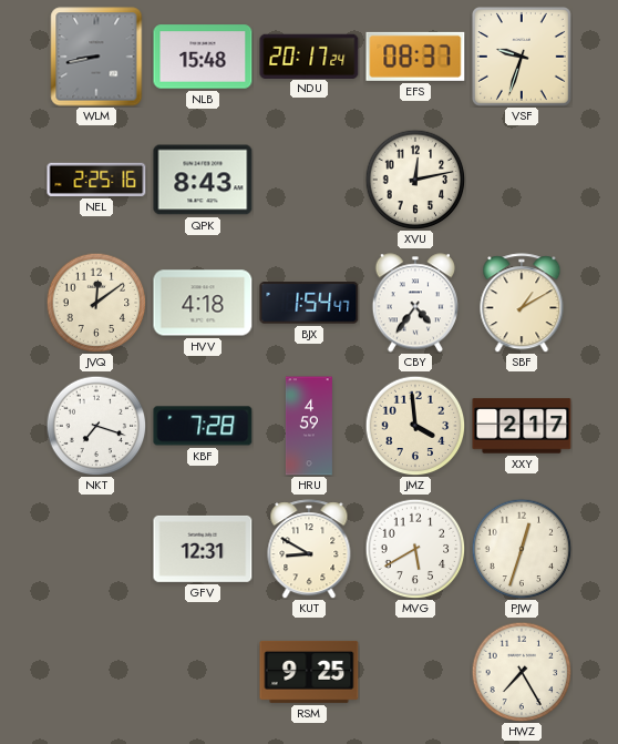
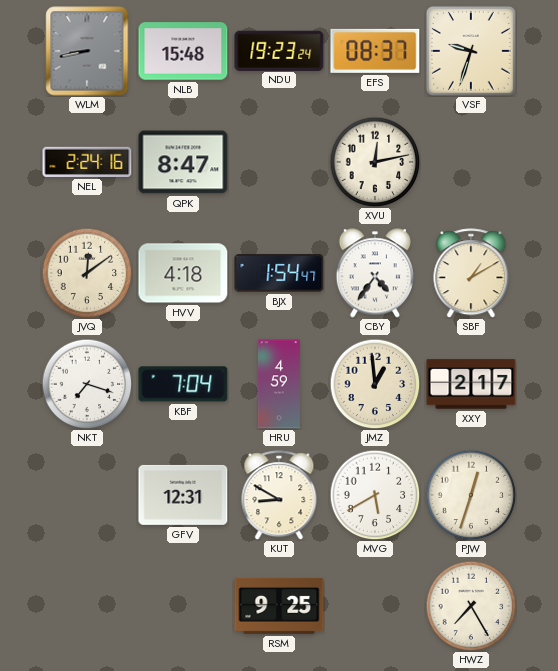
NDU: 20:17 -> 19:23 (279, 50)
NEL: 2:25 -> 2:24 (87, 162)
QPK: 8:43 -> 8:47 (183, 162)
KBF: 7:28 -> 7:04 (183, 384)
JMZ: 3:59 -> 12:59 (375, 384)
